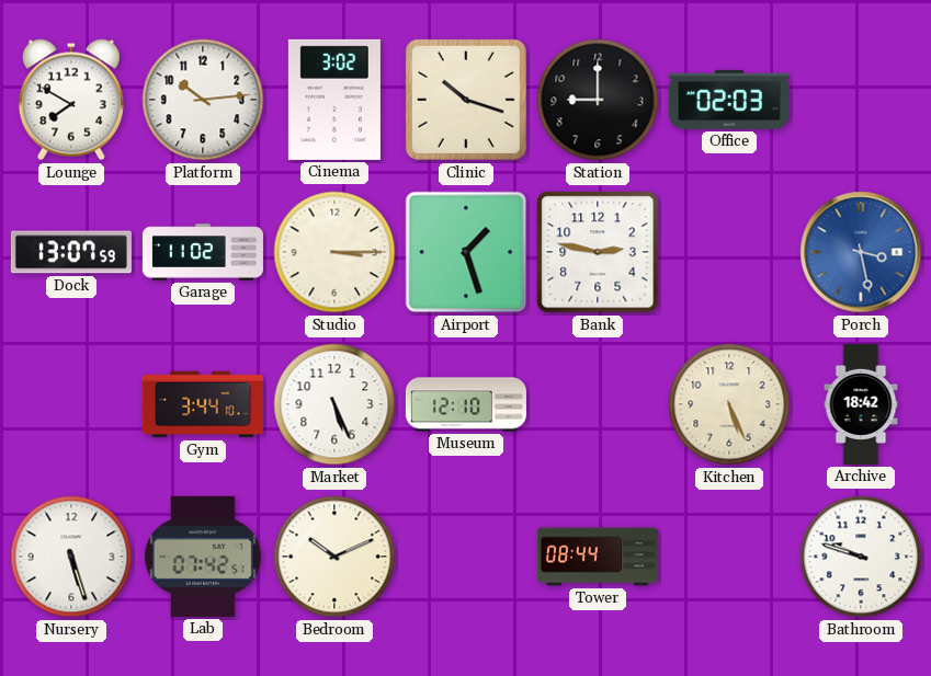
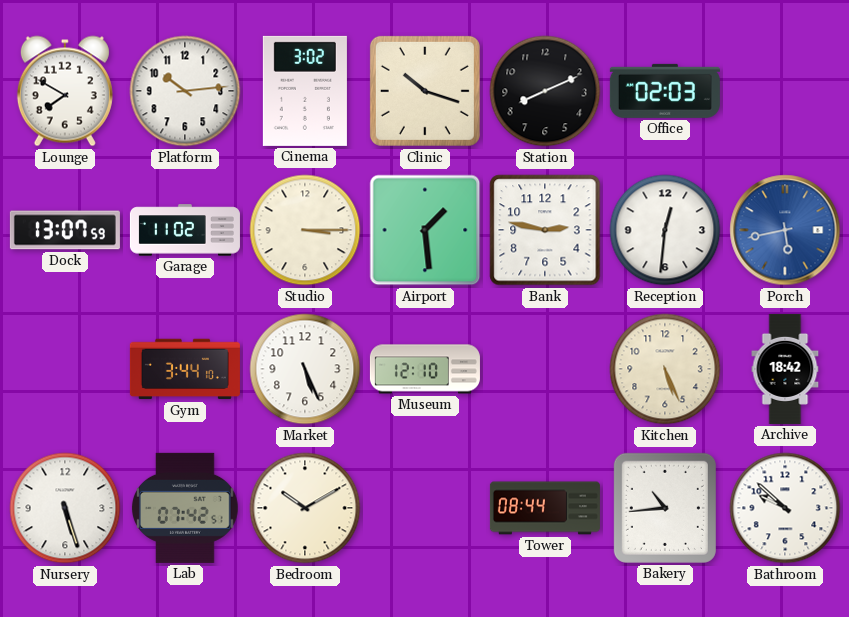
Station: 9:00 -> 8:11 (545, 91)
Airport: 1:27 -> 1:29 (425, 230)
Reception: none -> 12:31 (665, 230)
Porch: 3:28 -> 5:43 (785, 230)
Bedroom: 10:11 -> 10:10 (305, 508)
Bakery: none -> 10:44 (665, 508)
Bathroom: 9:48 -> 9:52 (785, 508)
